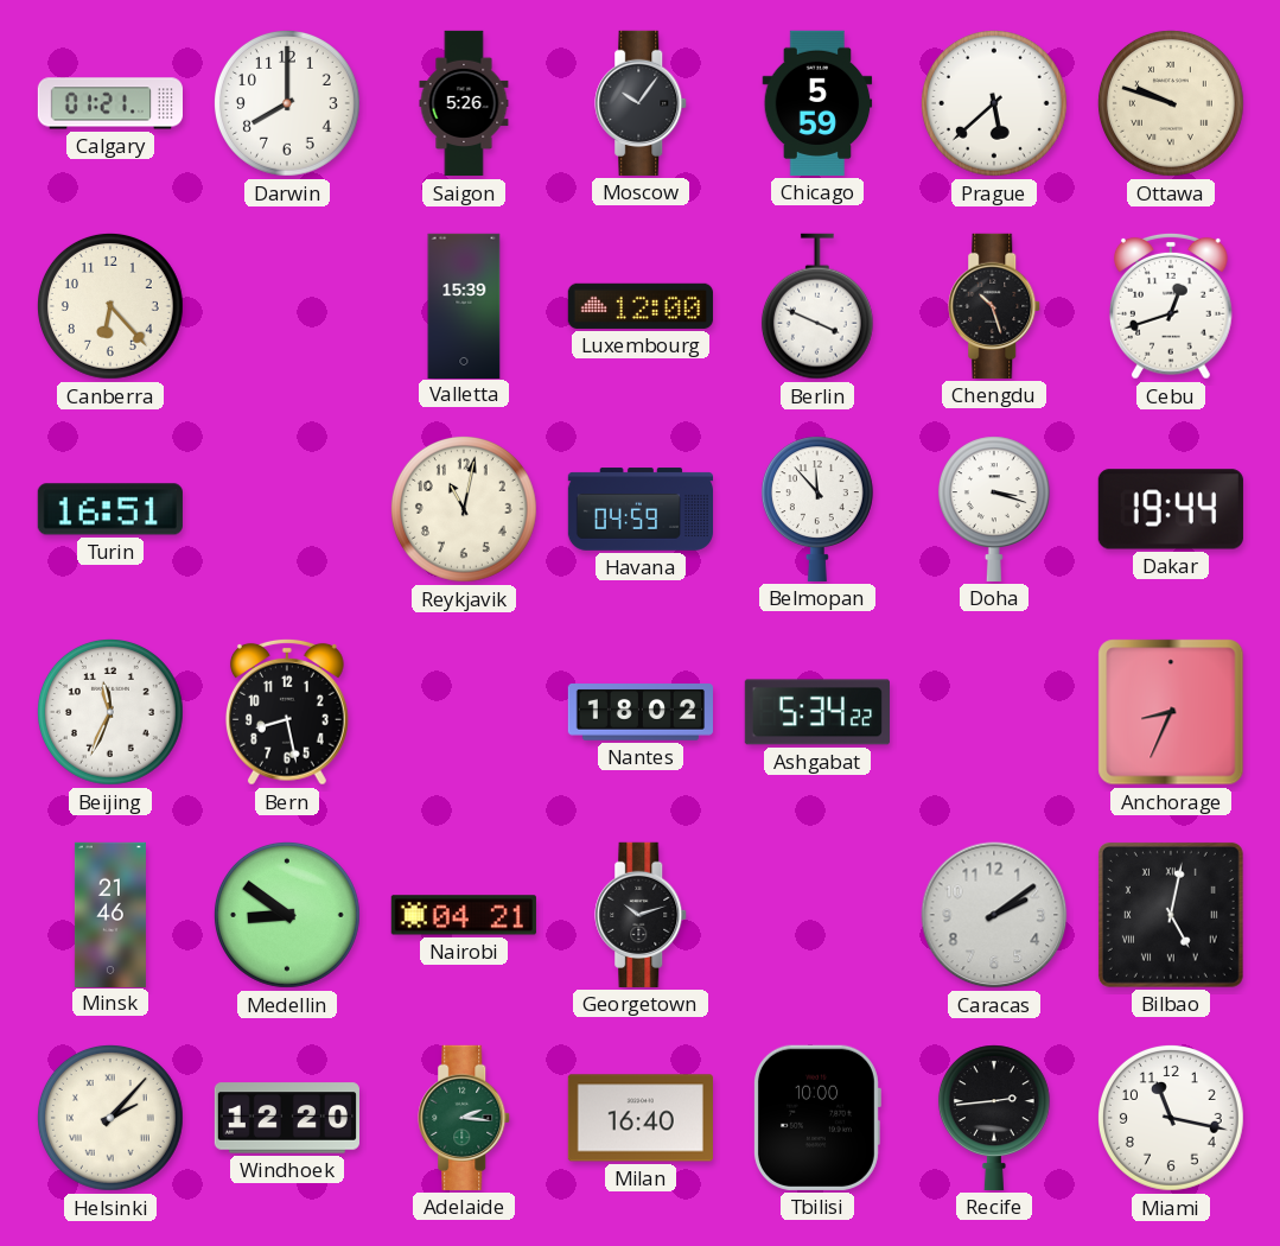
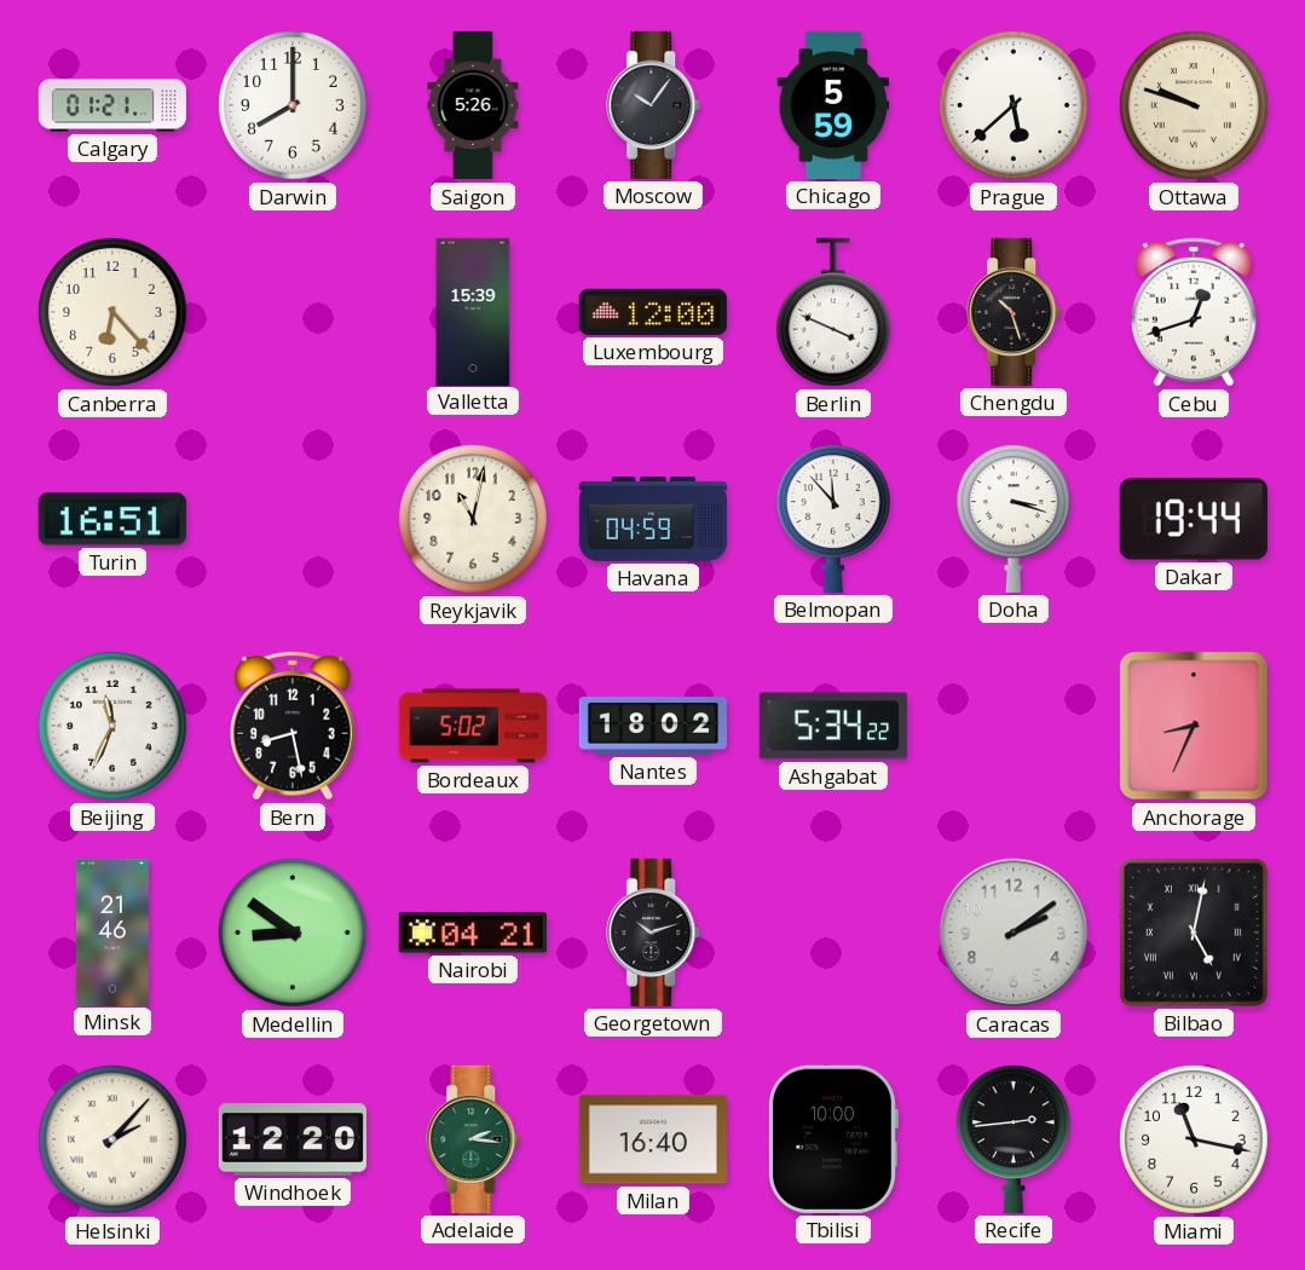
Bordeaux: none -> 5:02 (472, 726)
